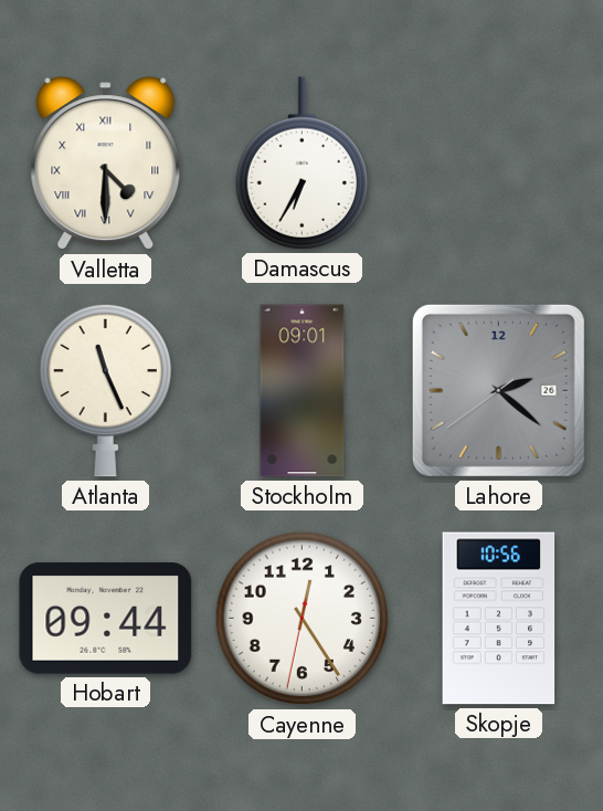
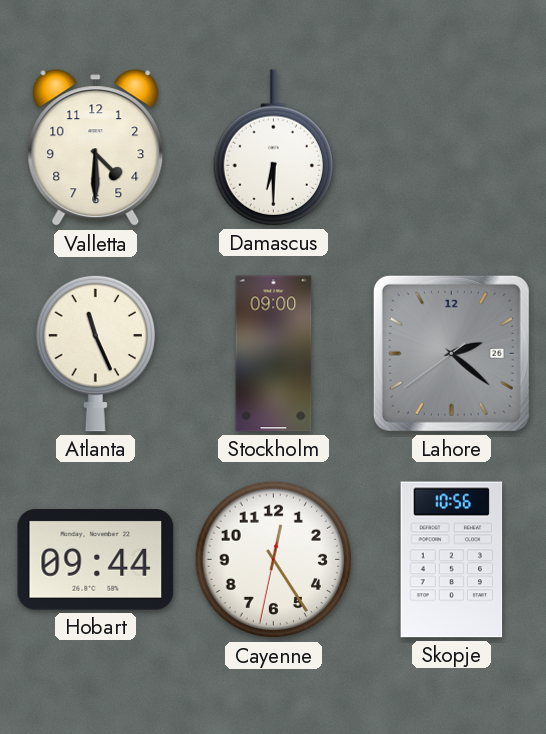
Valletta numerals: Roman -> Arabic (96, 148)
Damascus: 6:35 -> 6:30 (273, 148)
Stockholm: 09:01 -> 09:00 (274, 354)
